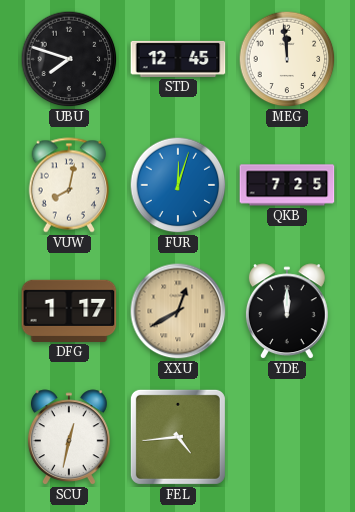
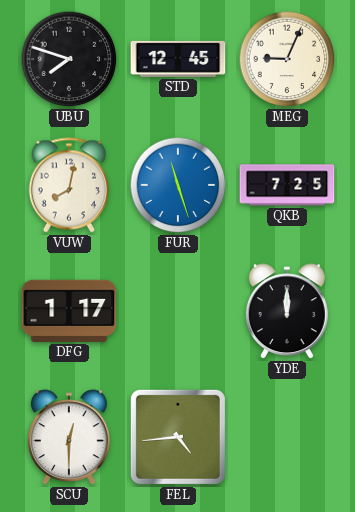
MEG: 11:59 -> 9:04 (287, 59)
FUR: 12:03 -> 11:27 (178, 185)
XXU: 12:40 -> none (178, 311)
SCU: 12:32 -> 12:30 (69, 438)
